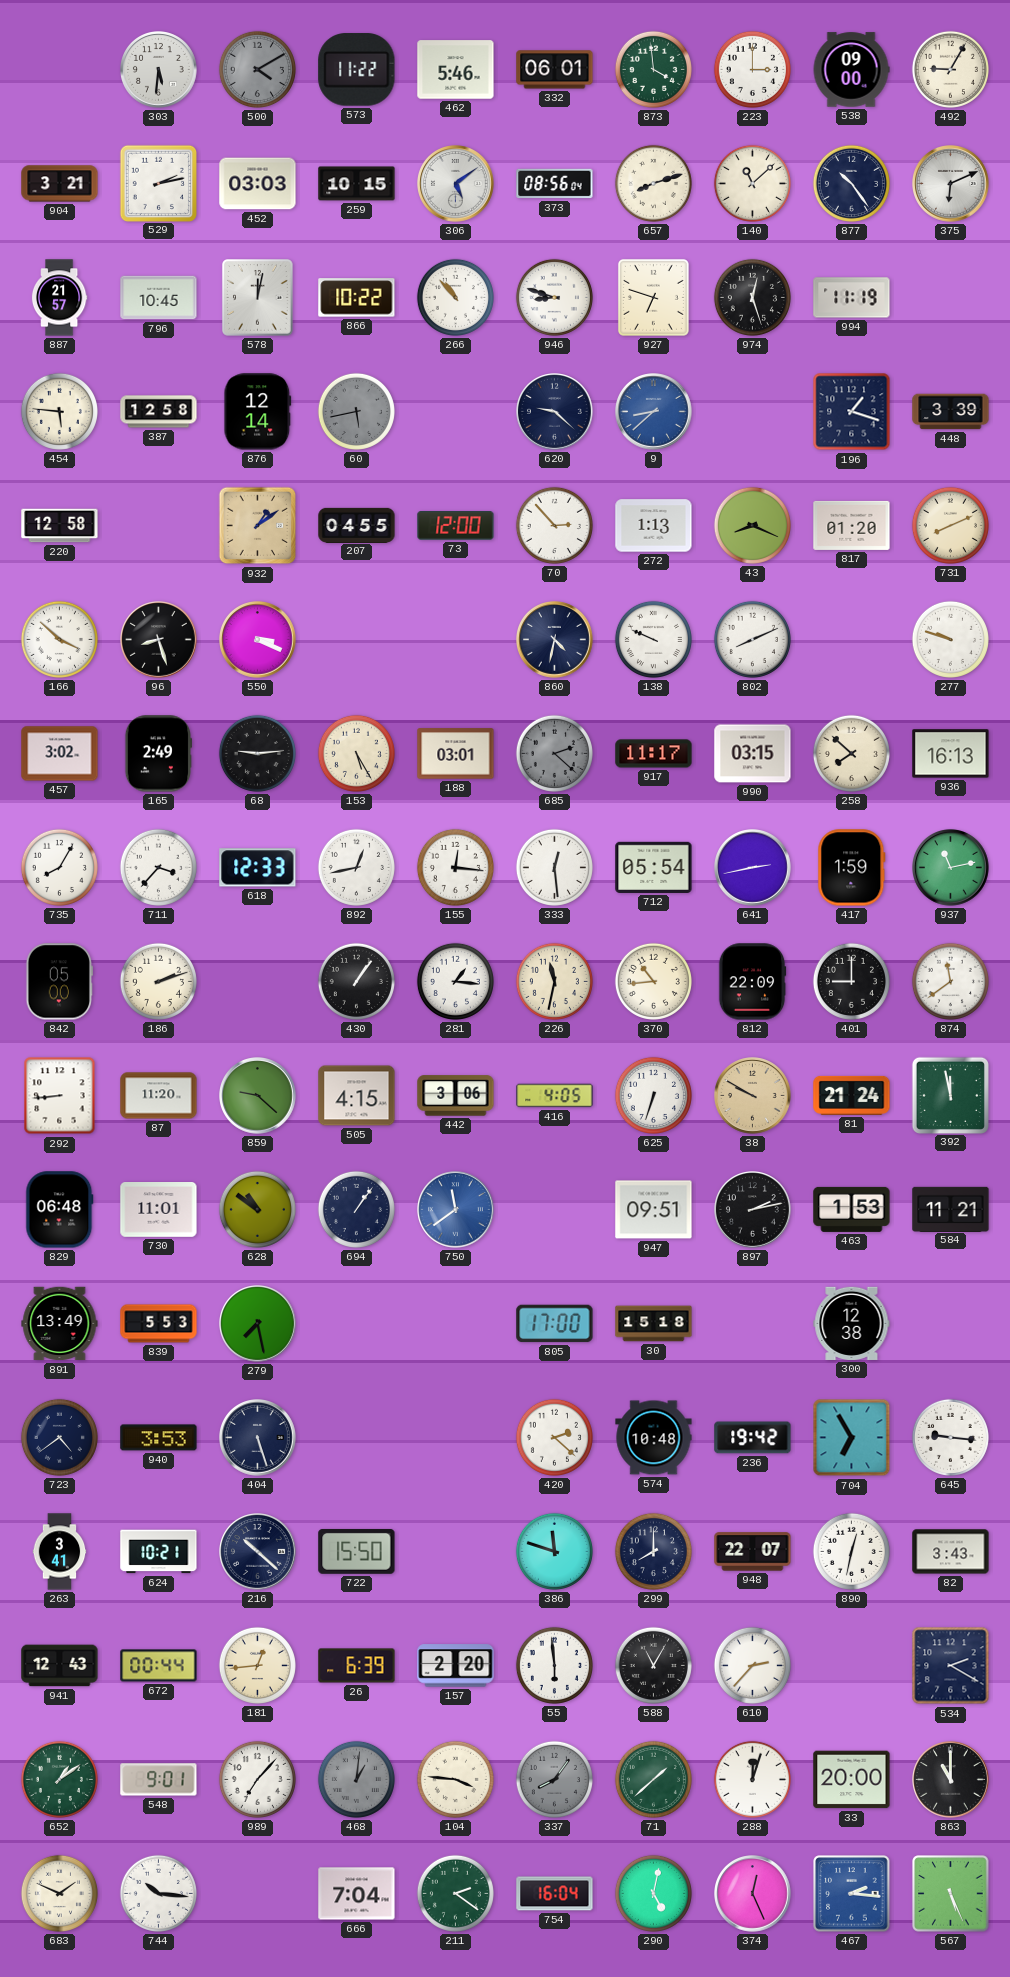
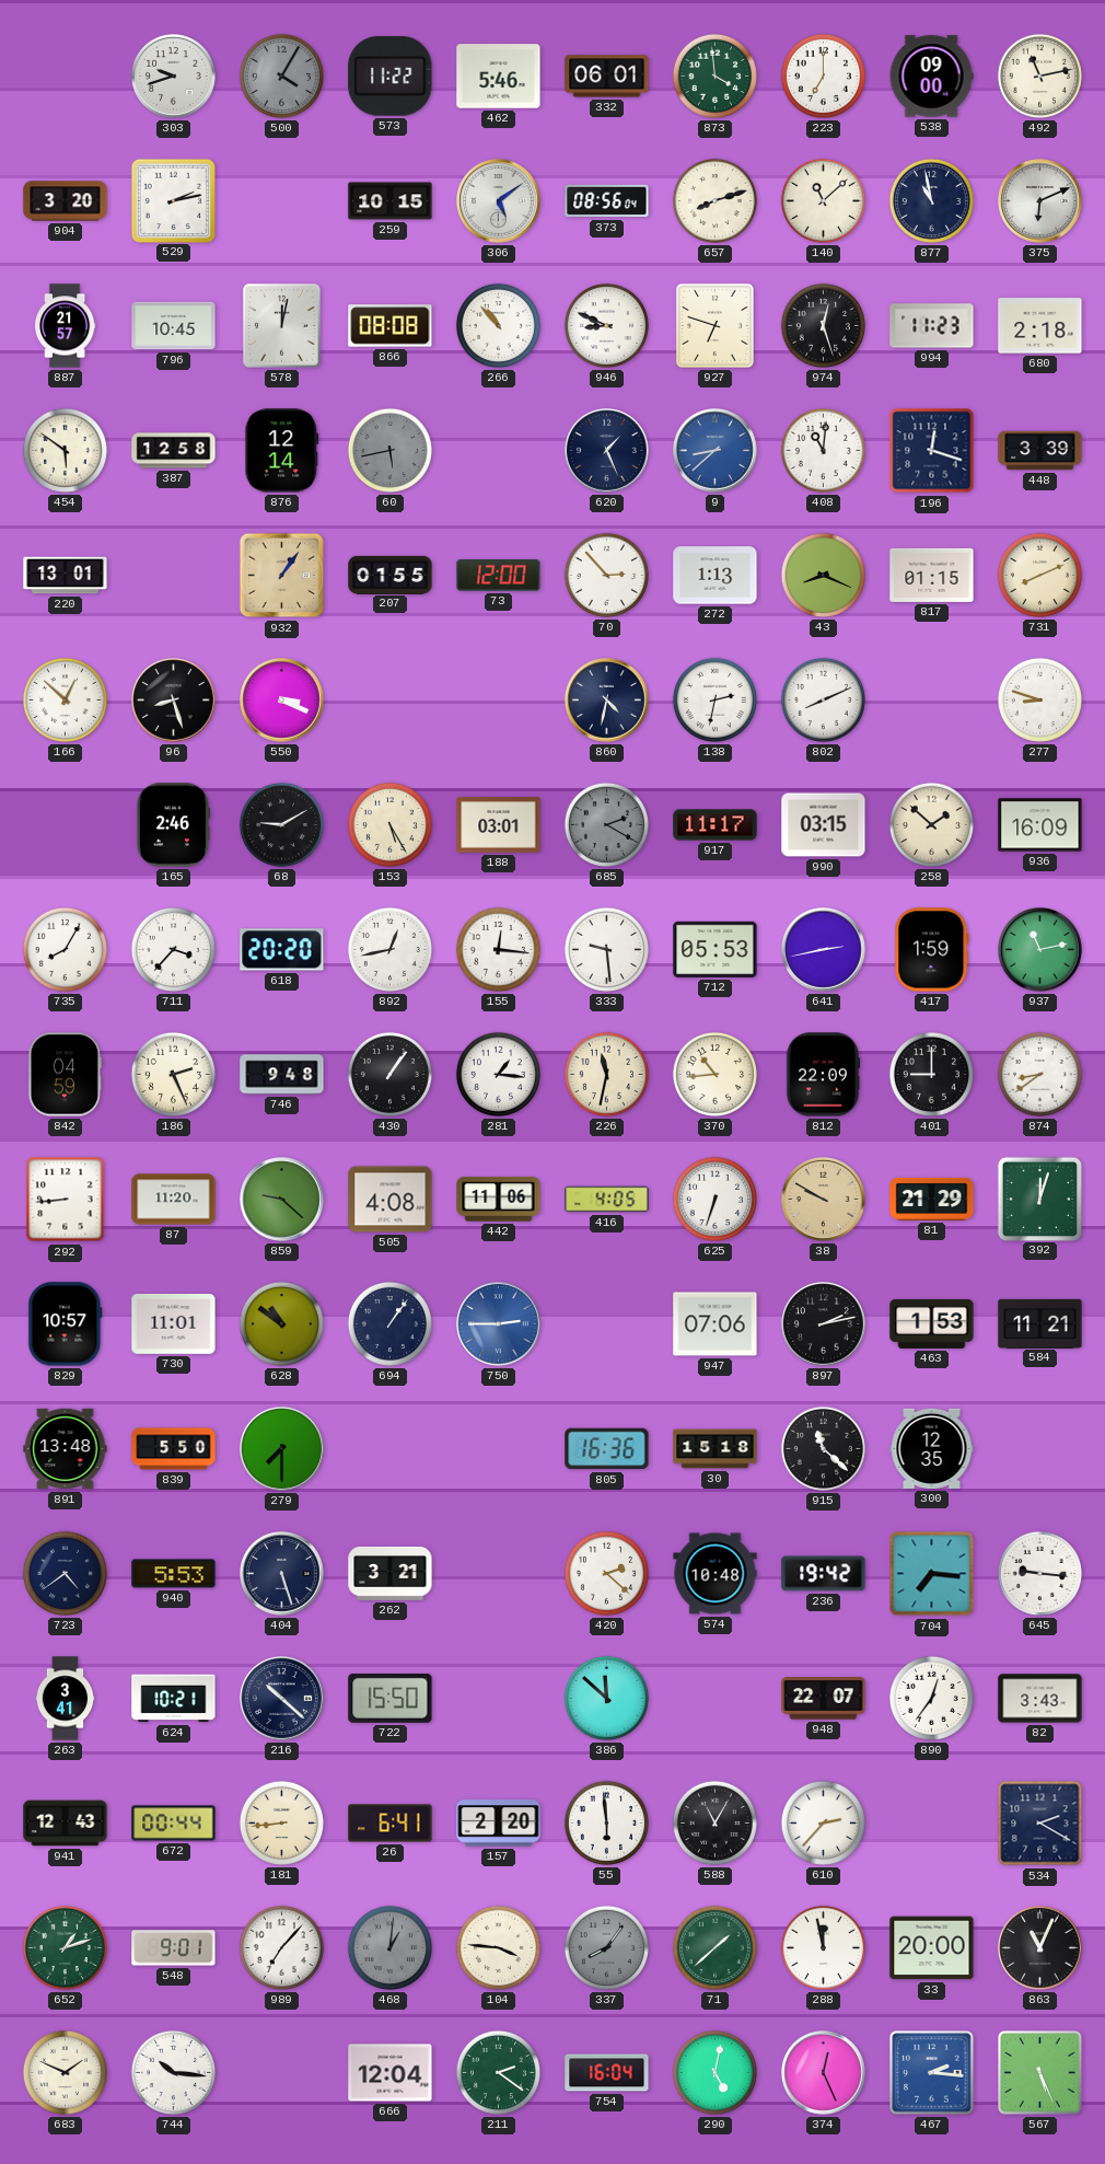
303: 5:31 -> 9:42 (174, 77)
500: 4:10 -> 4:05 (281, 76)
223: 3:00 -> 7:00 (823, 76)
492: 9:05 -> 11:13 (1039, 76)
904: 3:21 -> 3:20 (66, 201)
452: 03:03 -> none (258, 184)
877: 10:24 -> 10:58 (931, 200)
866: 10:22 -> 08:08 (391, 326)
946: 8:48 -> 8:49 (606, 325)
994: 11:19 -> 11:23 (932, 326)
680: none -> 2:18 (1040, 326)
454: 5:46 -> 5:51 (65, 450)
620: 9:22 -> 1:26 (607, 451)
408: none -> 11:01 (823, 450)
196: 1:18 -> 12:18 (932, 451)
220: 12:58 -> 13:01 (66, 576)
932: 1:09 -> 1:06 (282, 576)
207: 04:55 -> 01:55 (391, 575)
817: 01:20 -> 01:15 (932, 575)
166: 3:52 -> 12:52 (65, 699)
138: 9:49 -> 2:32 (714, 699)
277: 9:48 -> 8:48 (1039, 699)
457: 3:02 -> none (60, 754)
165: 2:49 -> 2:46 (172, 825)
68: 9:14 -> 9:10 (281, 824)
685: 2:22 -> 2:20 (606, 824)
258: 7:52 -> 1:52 (931, 824)
936: 16:13 -> 16:09 (1040, 825)
618: 12:33 -> 20:20 (282, 950)
333: 12:29 -> 9:29 (606, 949)
712: 05:54 -> 05:53 (716, 949)
842: 05:00 -> 04:59 (65, 1075)
186: 2:12 -> 2:26 (173, 1074)
746: none -> 9:48 (282, 1075)
874: 11:39 -> 8:39 (1039, 1074)
505: 4:15 -> 4:08 (391, 1200)
442: 3:06 -> 11:06 (499, 1200)
81: 21:24 -> 21:29 (932, 1199)
392: 11:58 -> 12:03 (1039, 1199)
829: 06:48 -> 10:57 (66, 1324)
750: 11:39 -> 2:45 (499, 1324)
947: 09:51 -> 07:06 (716, 1324)
891: 13:49 -> 13:48 (66, 1449)
839: 5:53 -> 5:50 (174, 1449)
279: 7:28 -> 7:30 (282, 1449)
805: 17:00 -> 16:36 (607, 1449)
915: none -> 11:22 (823, 1448)
300: 12:38 -> 12:35 (932, 1448)
940: 3:53 -> 5:53 (174, 1574)
262: none -> 3:21 (391, 1574)
704: 6:55 -> 7:16 (932, 1574)
386: 11:48 -> 11:52 (606, 1698)
299: 8:00 -> none (653, 1551)
890: 12:32 -> 12:36 (931, 1698)
181: 12:44 -> 8:44 (281, 1822)
26: 6:39 -> 6:41 (391, 1824)
652: 1:09 -> 1:12 (65, 1947)
288: 12:03 -> 11:58 (823, 1947)
863: 11:00 -> 11:04 (1040, 1948)
666: 7:04 -> 12:04 (391, 2073)
